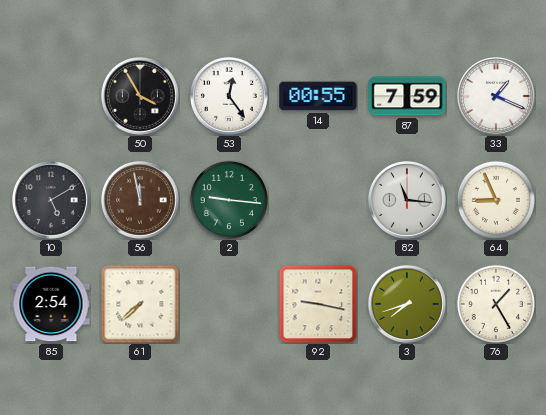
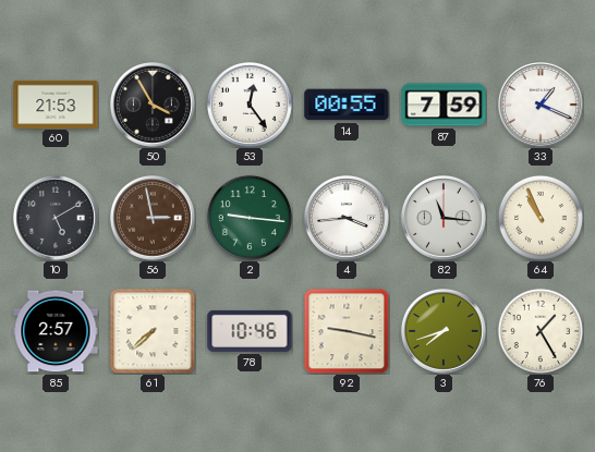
60: none -> 21:53 (56, 103)
56: 11:58 -> 2:58 (153, 219)
4: none -> 3:44 (347, 219)
64: 8:56 -> 10:56 (541, 218)
85: 2:54 -> 2:57 (56, 331)
78: none -> 10:46 (250, 331)
